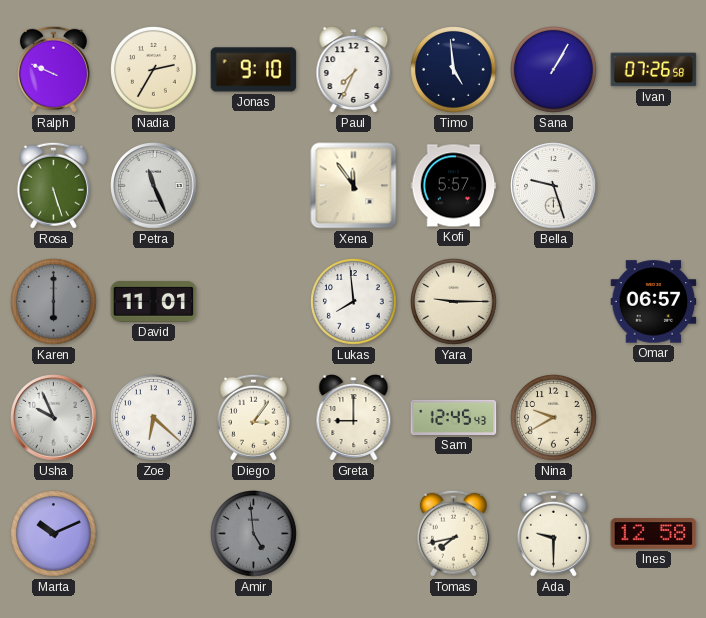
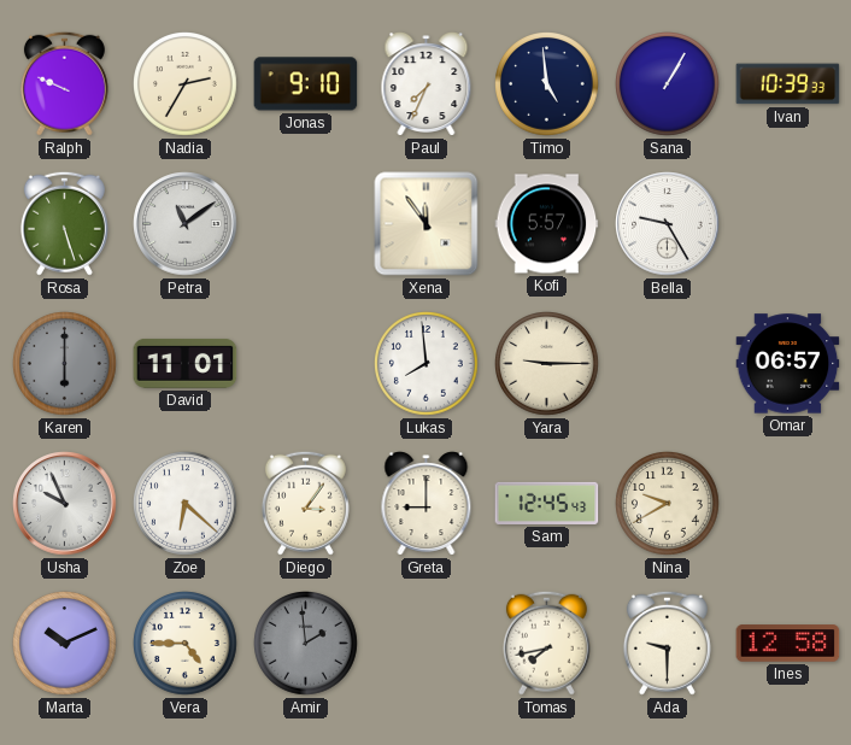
Ivan: 07:26 -> 10:39 (788, 84)
Petra: 11:26 -> 11:09 (186, 224)
Bella: 9:27 -> 9:25 (668, 224)
Vera: none -> 4:45 (186, 644)
Amir: 4:59 -> 1:59 (306, 644)
